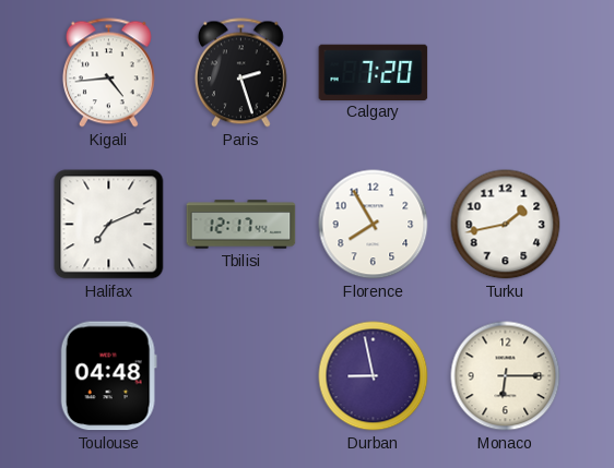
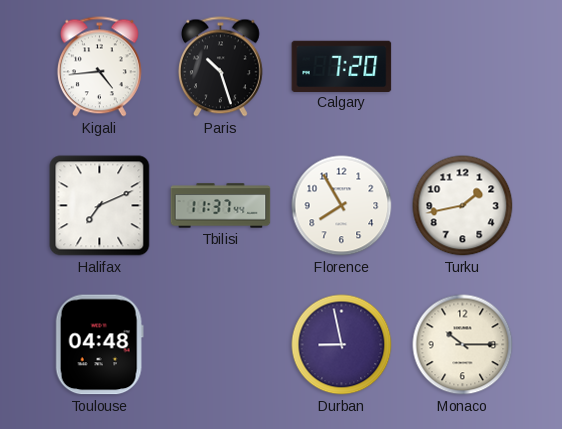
Paris: 2:27 -> 10:27 (220, 67)
Tbilisi: 12:17 -> 11:37 (221, 206)
Monaco: 6:15 -> 10:15 (463, 345)
